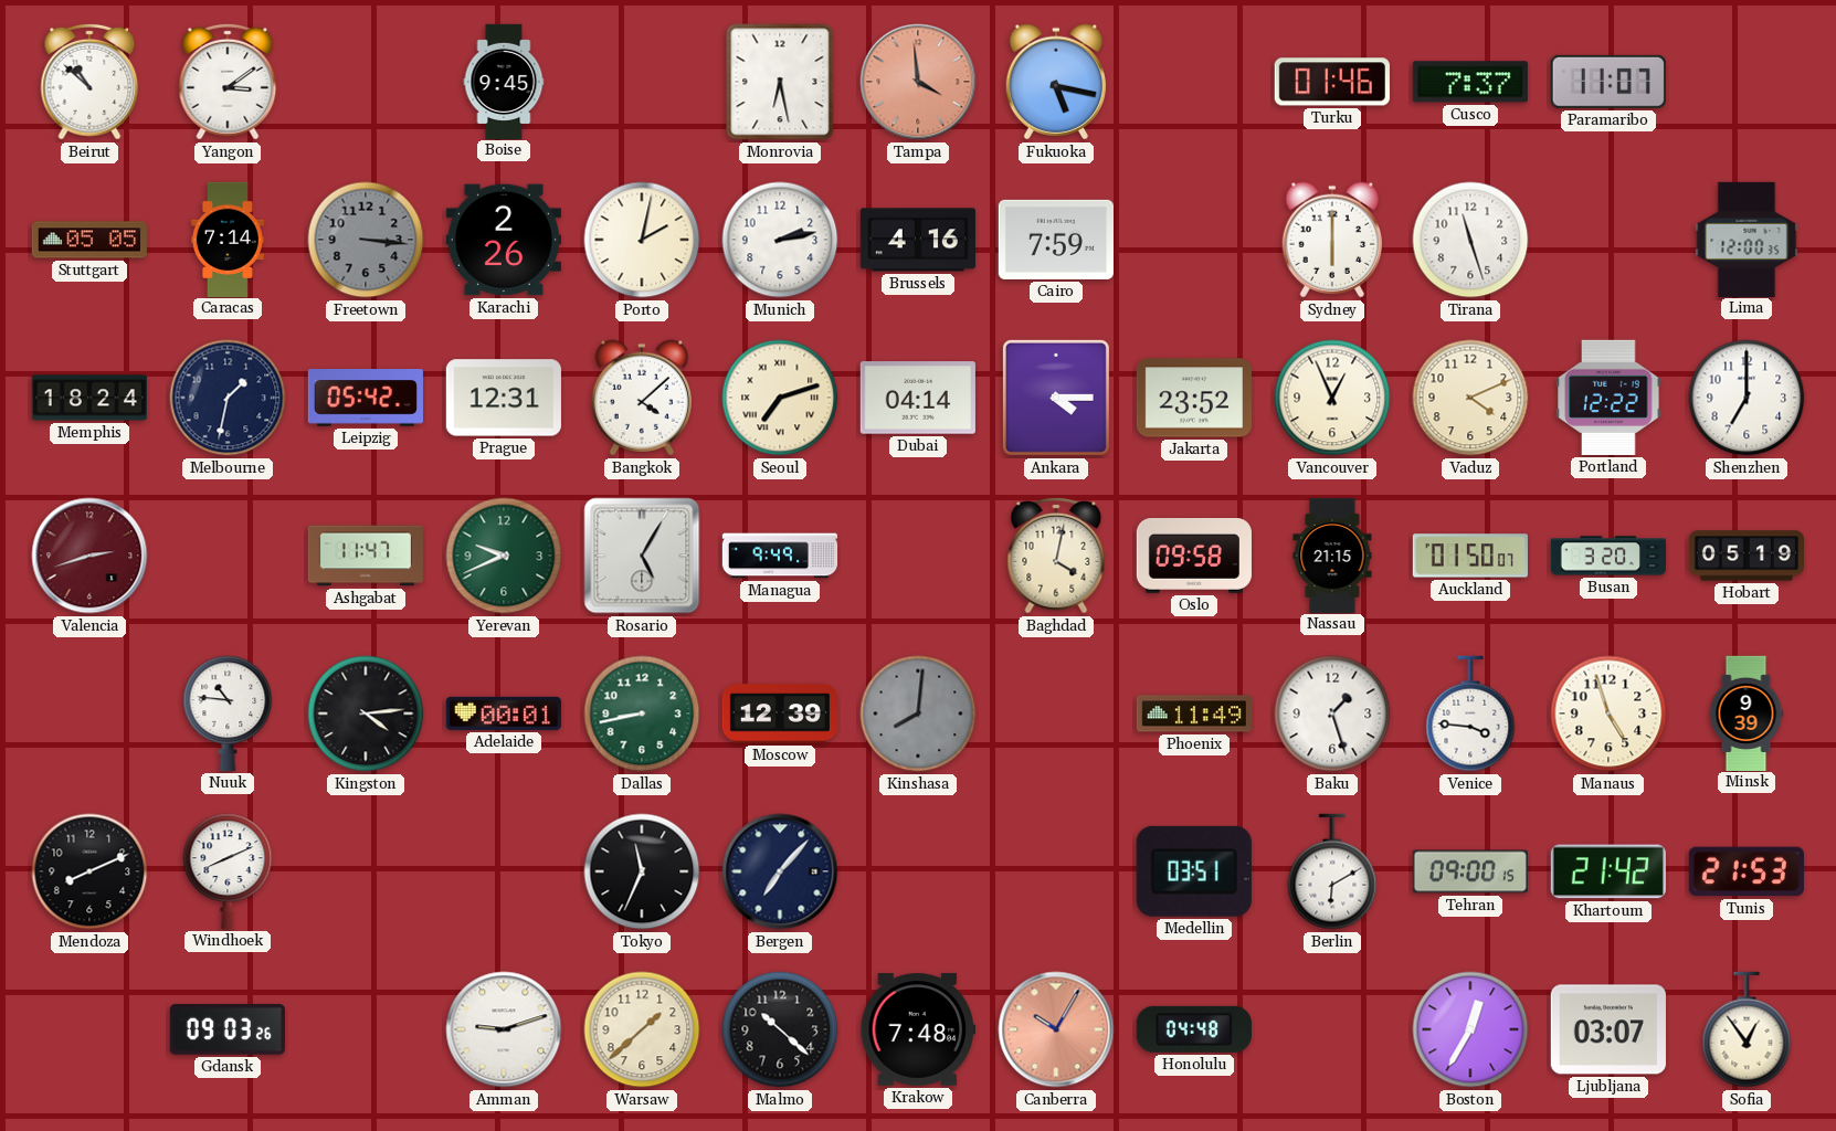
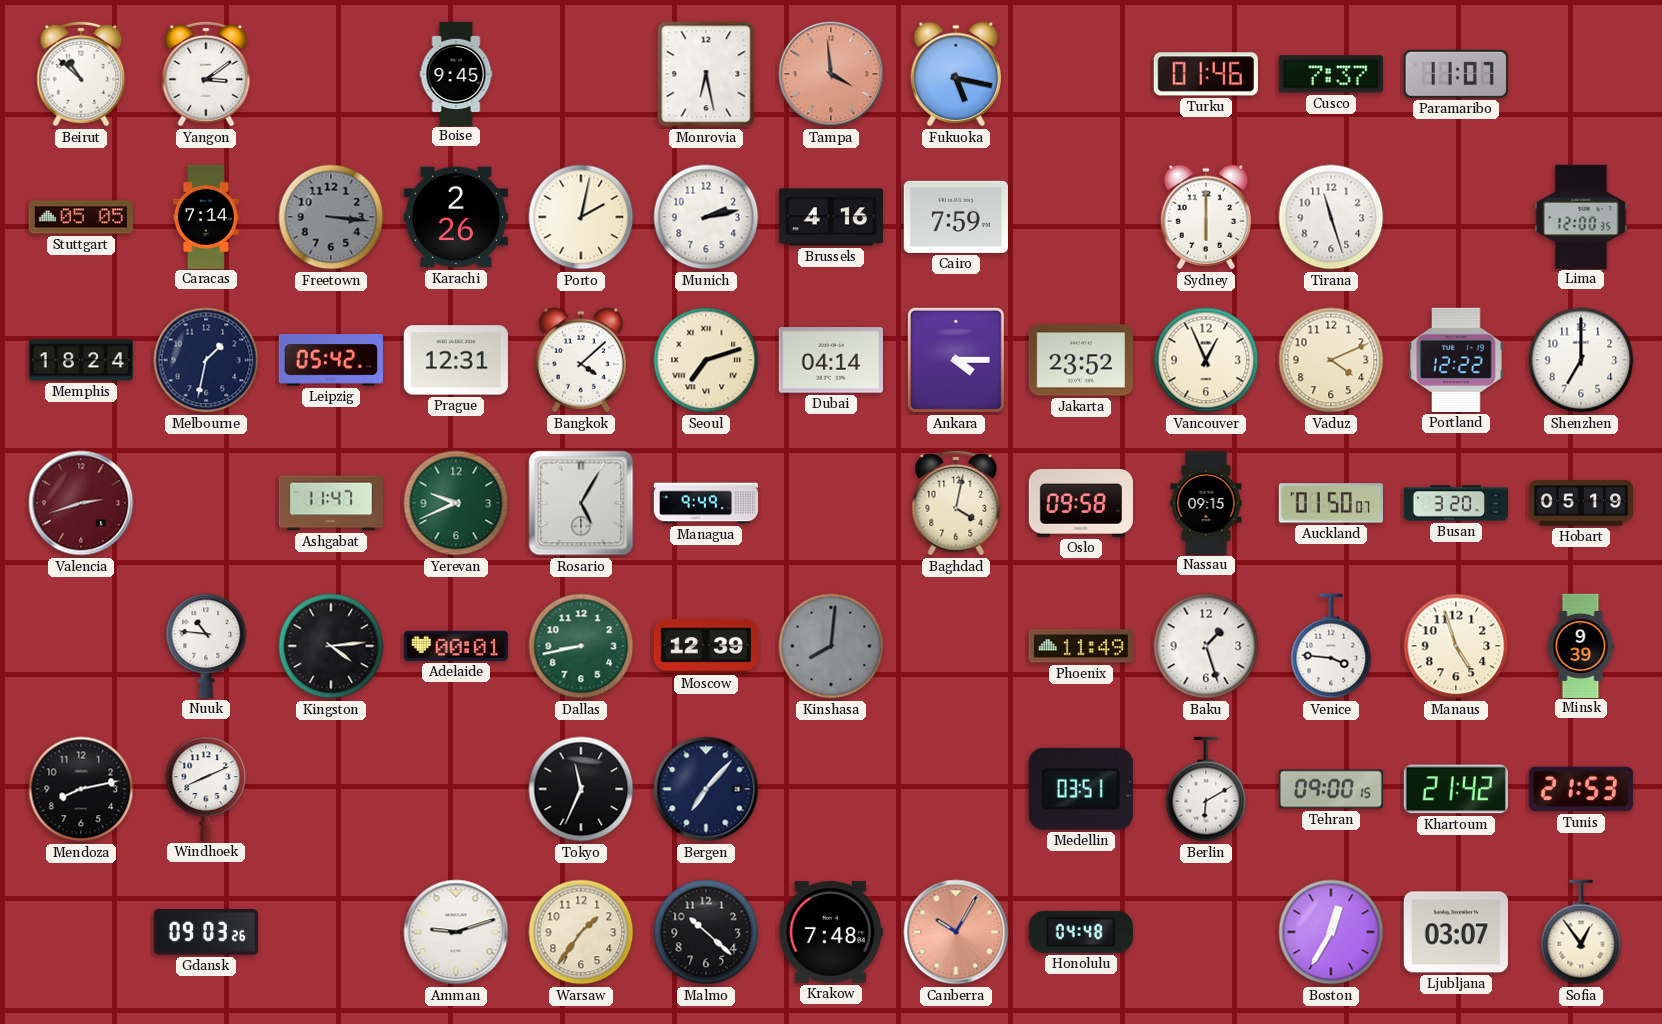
Nassau: 21:15 -> 09:15 (1206, 502)
Mendoza: 8:11 -> 8:13 (81, 789)
Warsaw: 1:38 -> 1:36 (581, 932)
